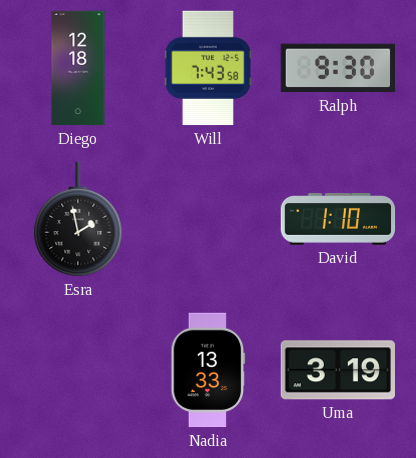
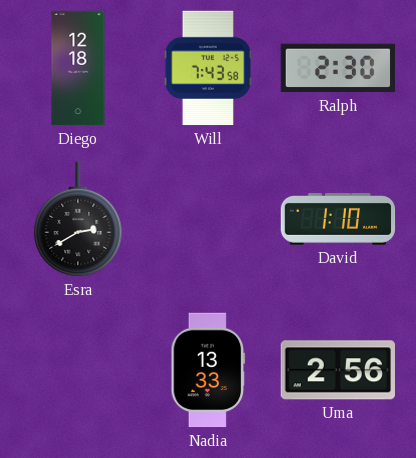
Ralph: 9:30 -> 2:30 (338, 68)
Esra: 1:58 -> 2:40 (78, 219)
Uma: 3:19 -> 2:56 (338, 370)
